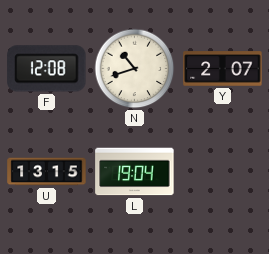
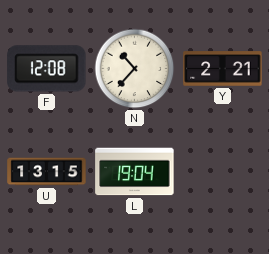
N: 10:42 -> 10:37 (135, 69)
Y: 2:07 -> 2:21 (223, 69)
